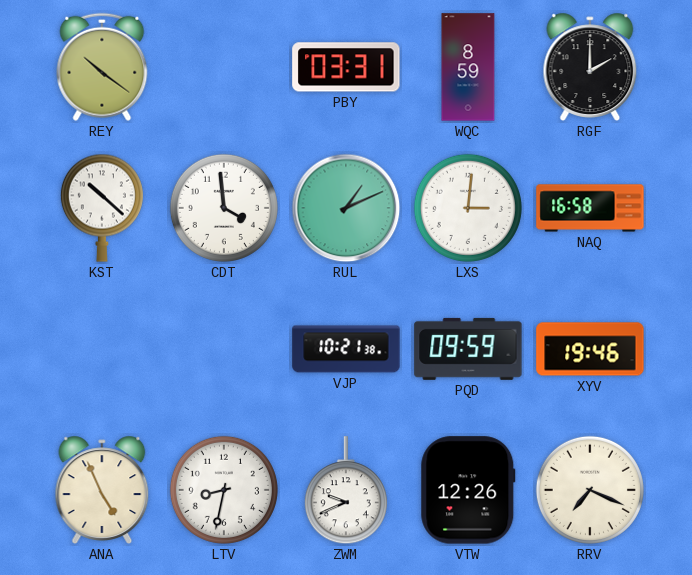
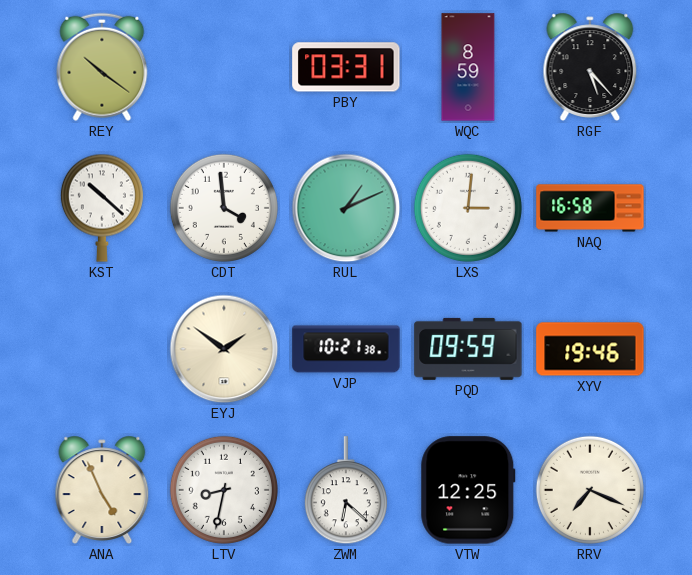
RGF: 2:00 -> 5:23 (590, 67)
EYJ: none -> 1:51 (224, 349)
ZWM: 9:41 -> 6:22 (346, 491)
VTW: 12:26 -> 12:25 (468, 490)
